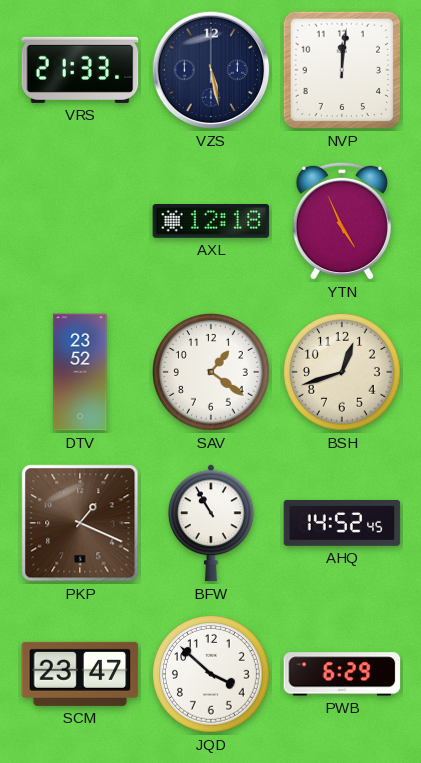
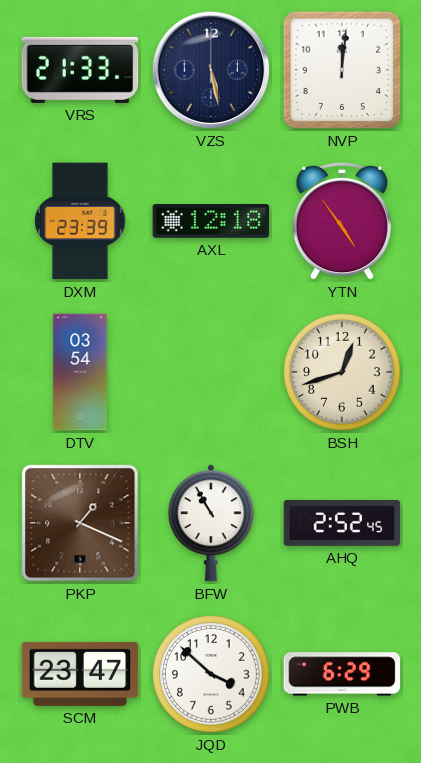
DXM: none -> 23:39 (80, 221)
YTN: 4:56 -> 4:54 (342, 221)
DTV: 23:52 -> 03:54 (80, 372)
SAV: 1:21 -> none (212, 373)
AHQ: 14:52 -> 2:52 (342, 523)
